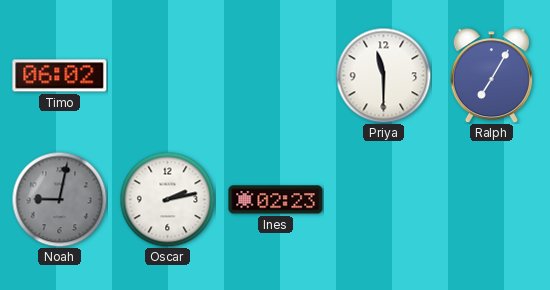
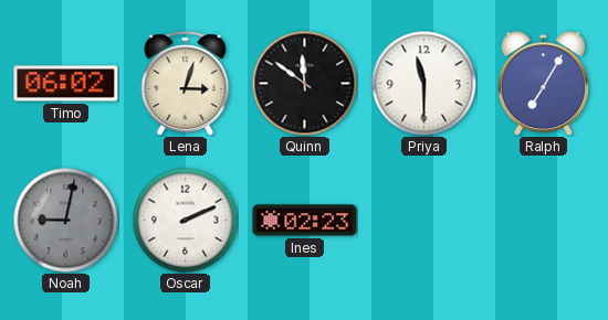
Lena: none -> 3:03 (186, 84)
Quinn: none -> 11:51 (304, 83)
Oscar: 2:13 -> 2:11 (185, 220)
